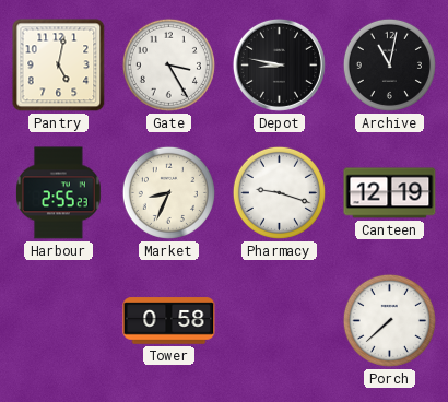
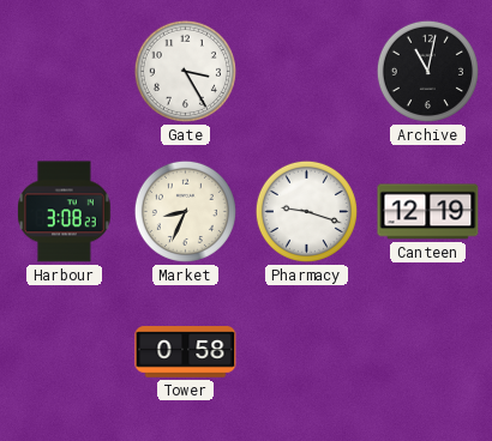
Pantry: 5:02 -> none (59, 66)
Depot: 8:47 -> none (279, 64)
Harbour: 2:55 -> 3:08 (65, 212)
Porch: 7:38 -> none (389, 320)
